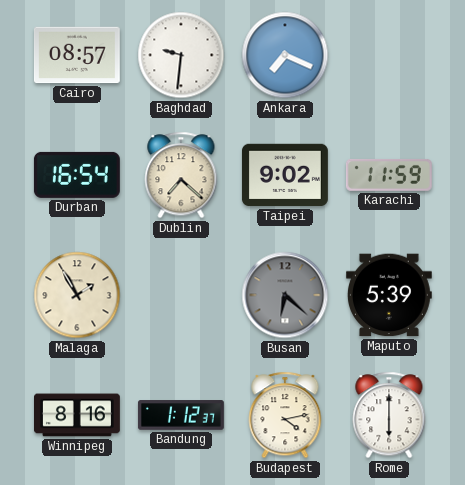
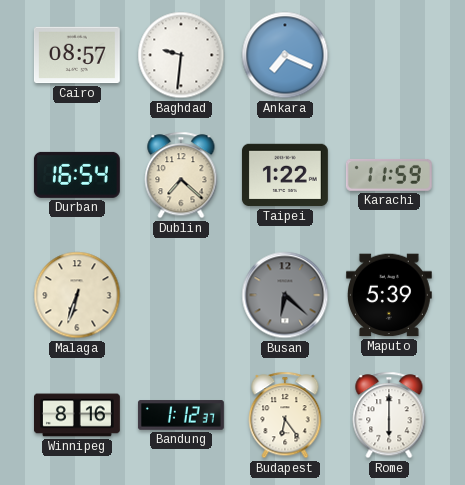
Taipei: 9:02 -> 1:22 (285, 175)
Malaga: 1:55 -> 6:33 (77, 295)
Budapest: 4:13 -> 6:24 (285, 415)
